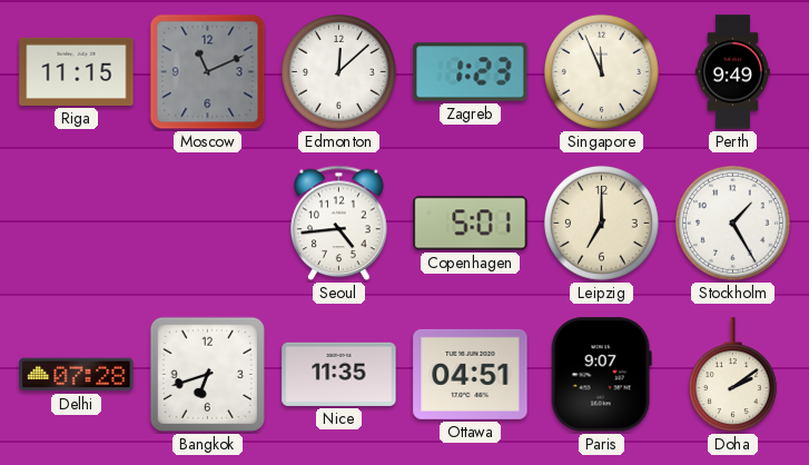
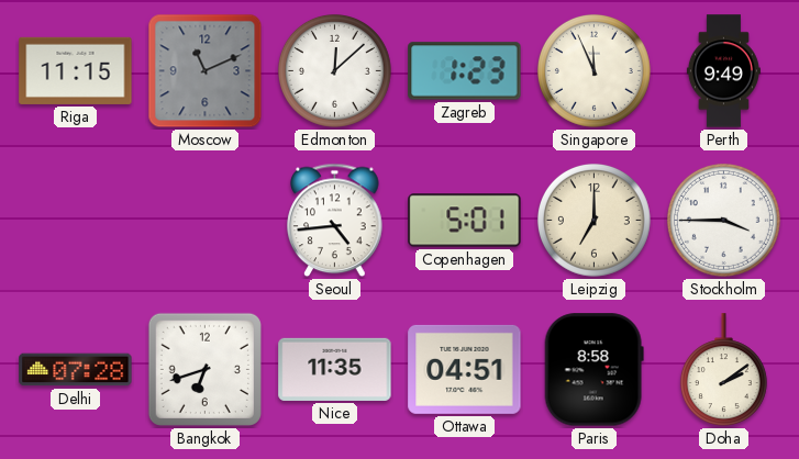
Stockholm: 1:25 -> 3:45 (723, 220)
Paris: 9:07 -> 8:58 (593, 370)
